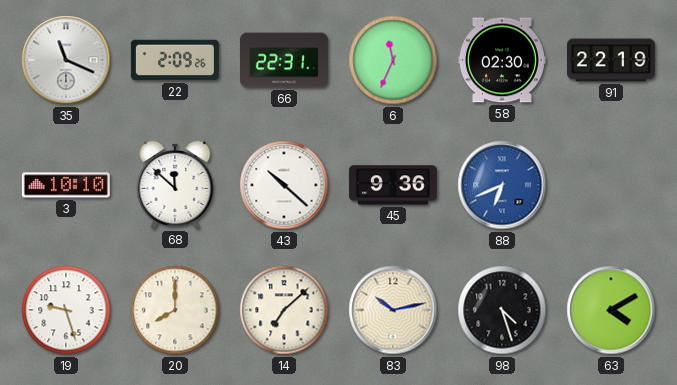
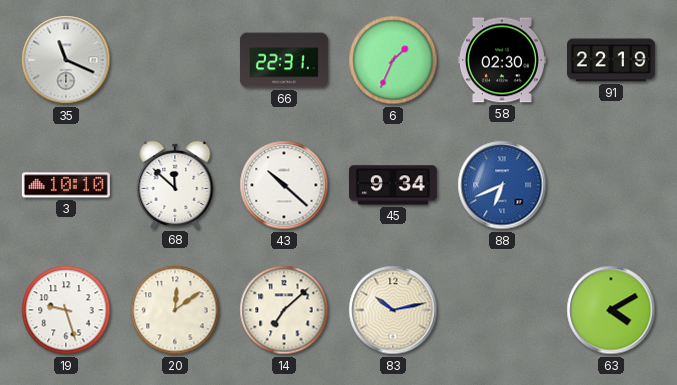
22: 2:09 -> none (175, 60)
6: 11:34 -> 1:34 (393, 60)
45: 9:36 -> 9:34 (393, 185)
20: 8:00 -> 12:09 (175, 310)
98: 4:27 -> none (502, 310)
